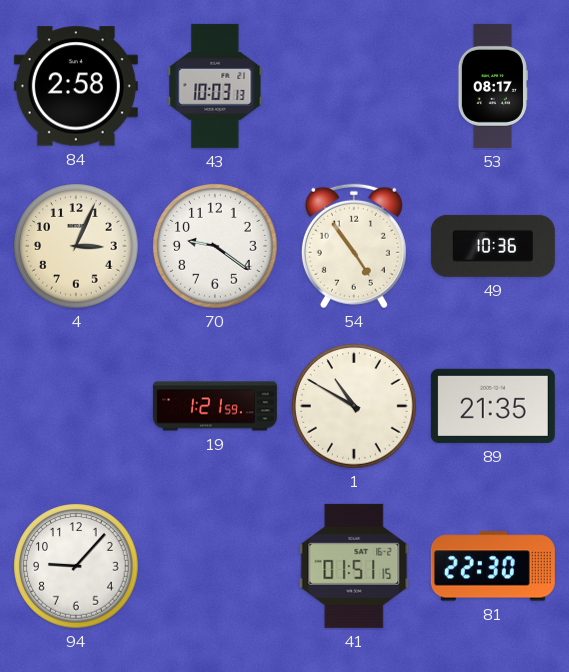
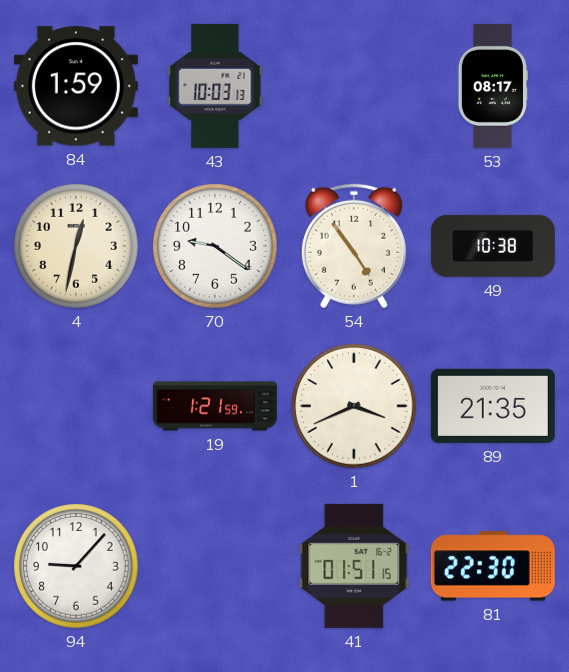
84: 2:58 -> 1:59 (76, 86)
4: 3:04 -> 12:32 (76, 246)
49: 10:36 -> 10:38 (493, 246)
1: 10:50 -> 3:41 (354, 406)
